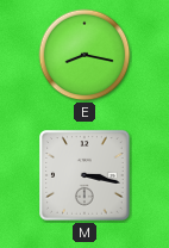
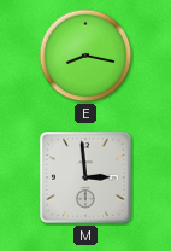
M: 3:17 -> 2:59 (87, 179)
